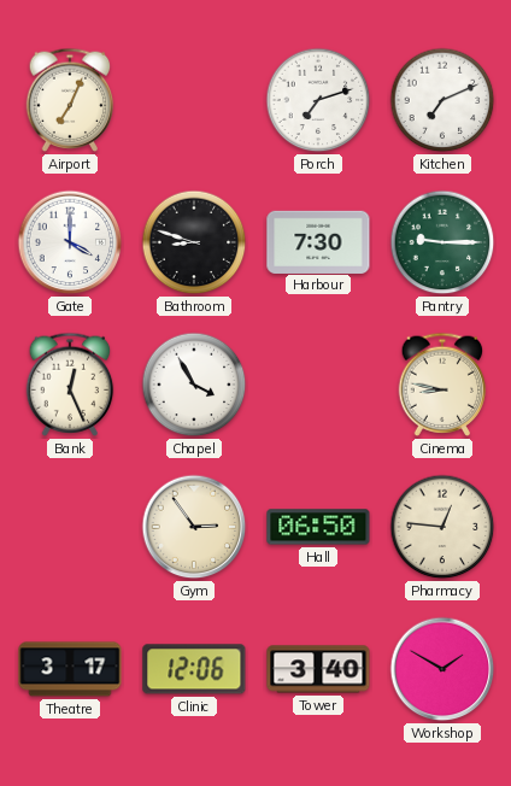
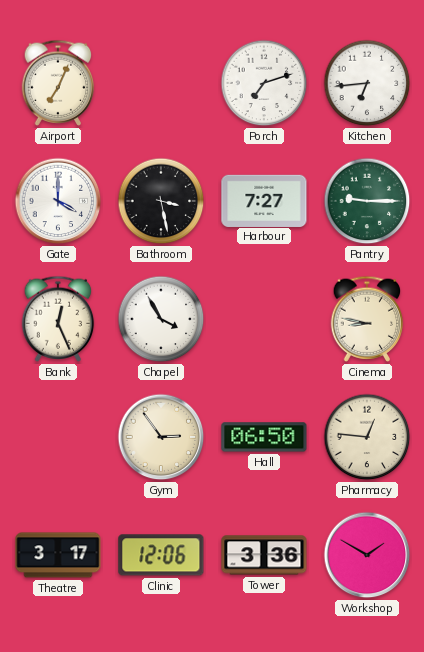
Kitchen: 7:11 -> 6:44 (367, 83)
Bathroom: 8:48 -> 3:28 (161, 201)
Harbour: 7:30 -> 7:27 (264, 200)
Tower: 3:40 -> 3:36 (264, 555)
